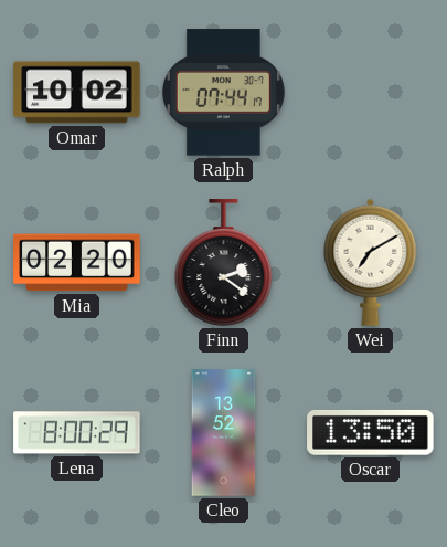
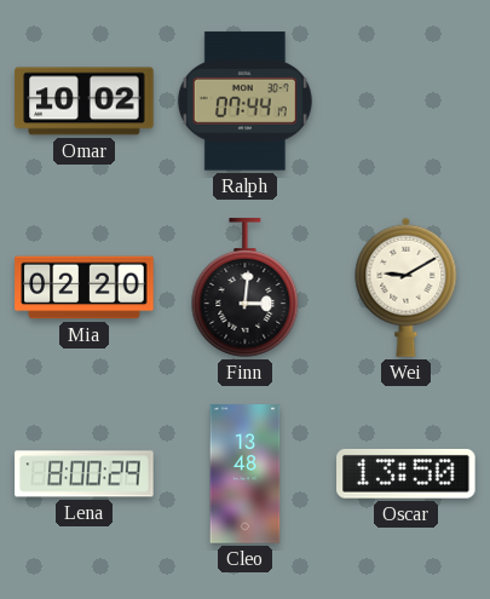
Finn: 2:21 -> 3:01 (246, 288)
Wei: 7:10 -> 9:10 (407, 287)
Cleo: 13:52 -> 13:48 (246, 474)
